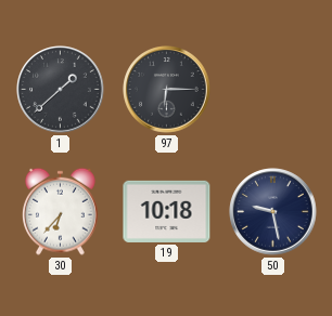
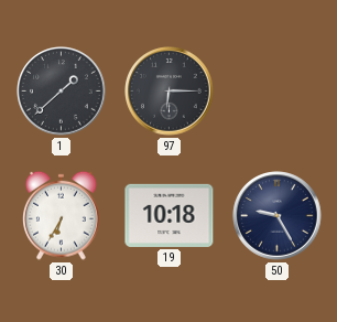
30: 6:37 -> 6:35 (62, 215)
50: 9:28 -> 9:25 (278, 216)
